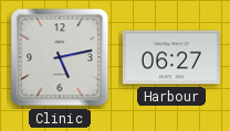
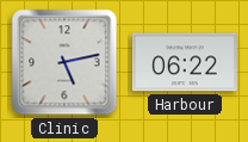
Harbour: 06:27 -> 06:22 (185, 62)
